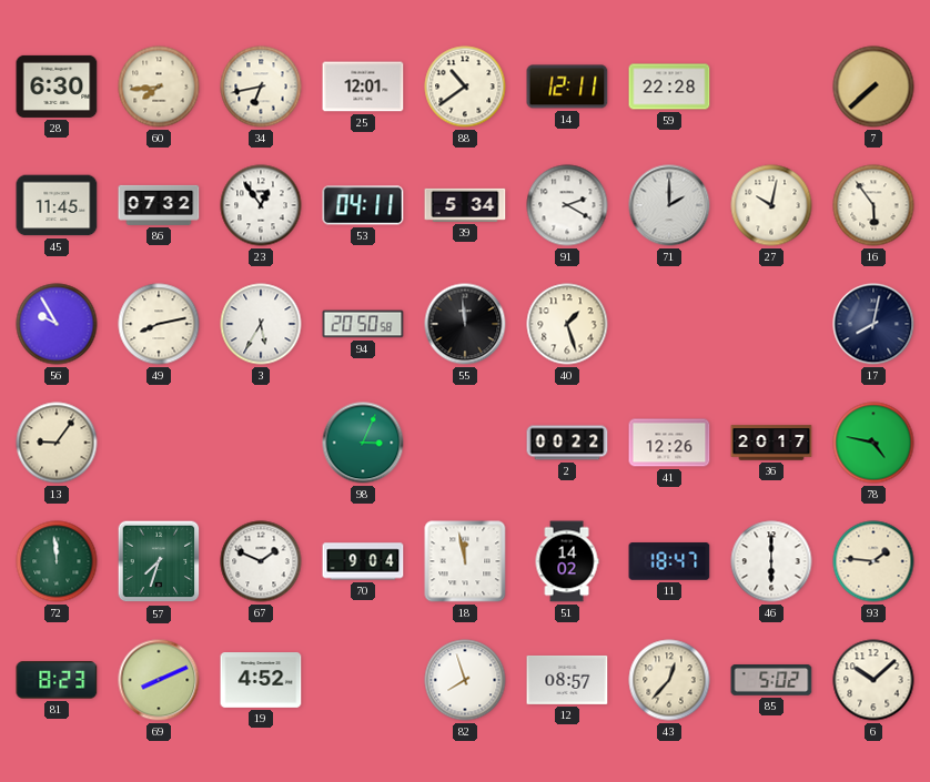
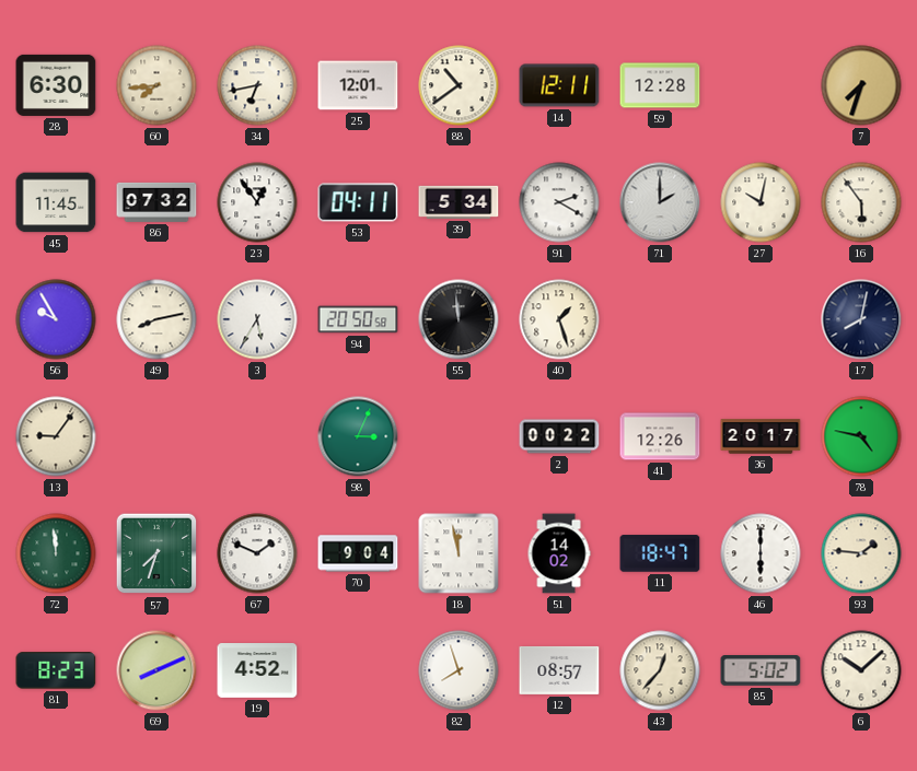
59: 22:28 -> 12:28 (660, 85)
7: 7:38 -> 7:33 (861, 85)
